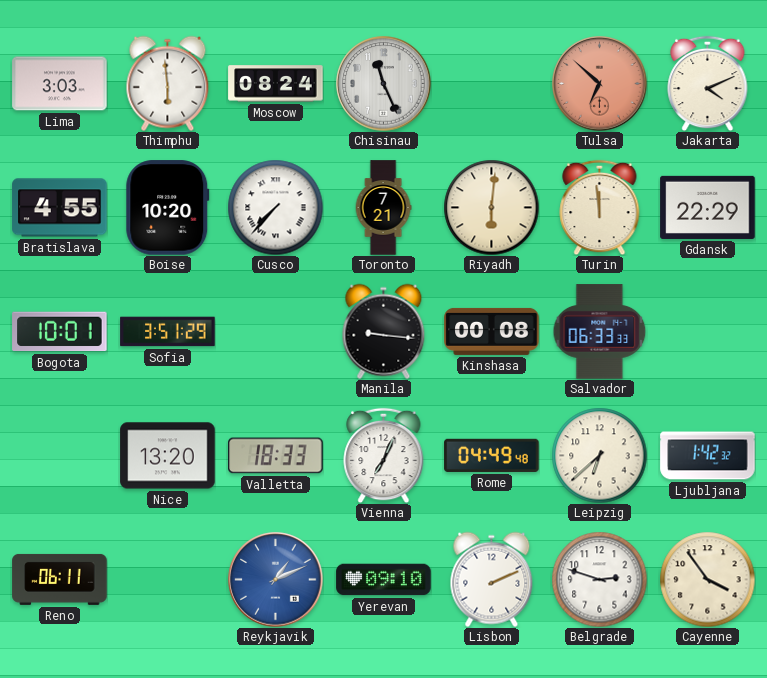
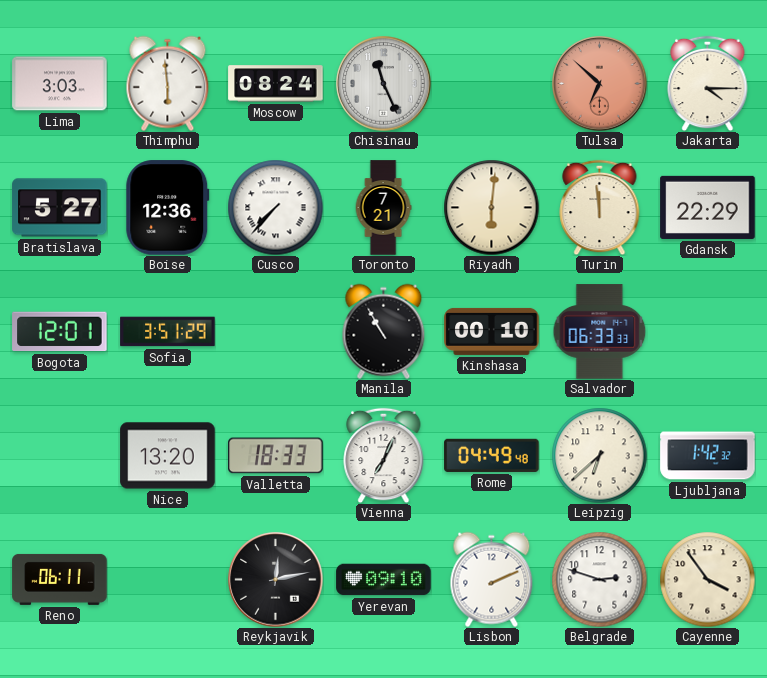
Jakarta: 4:11 -> 4:15 (708, 83)
Bratislava: 4:55 -> 5:27 (60, 208)
Boise: 10:20 -> 12:36 (168, 208)
Bogota: 10:01 -> 12:01 (60, 332)
Manila: 9:16 -> 10:55 (384, 331)
Kinshasa: 00:08 -> 00:10 (492, 331)
Reykjavik: 1:11 -> 12:13 (276, 580)
Reykjavik dial: blue -> black (276, 580)
